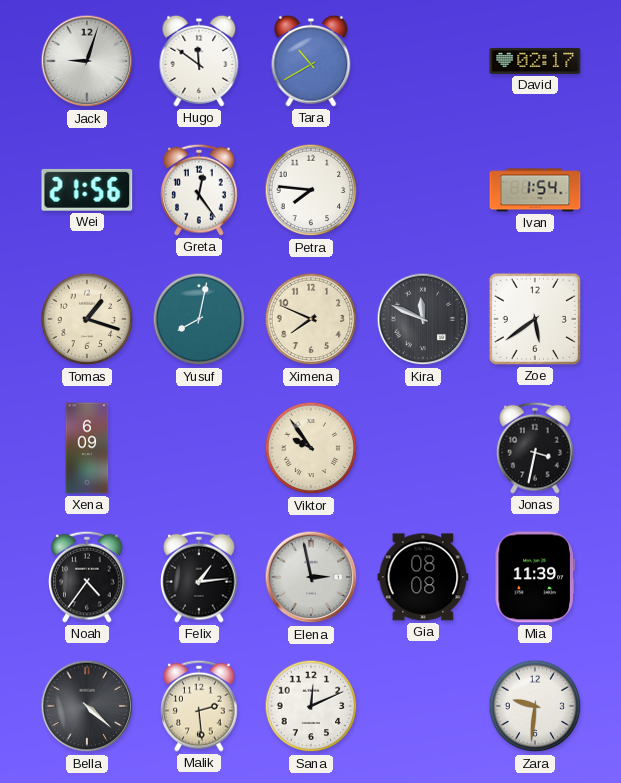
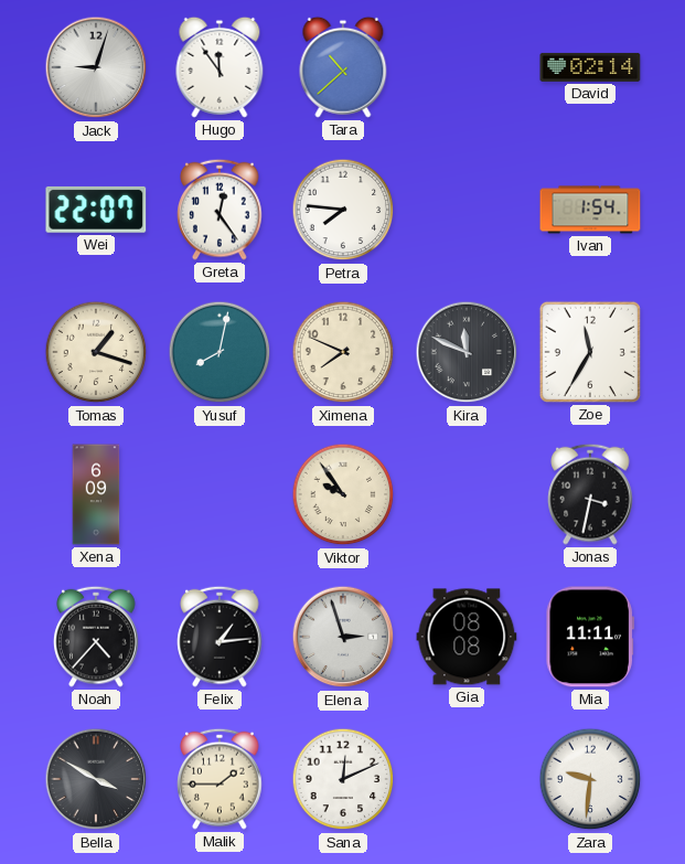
Hugo: 11:51 -> 11:54 (220, 67)
Tara: 10:40 -> 10:38 (343, 67)
David: 02:17 -> 02:14 (590, 67)
Wei: 21:56 -> 22:07 (96, 210)
Zoe: 5:39 -> 11:35 (590, 352)
Noah: 4:36 -> 4:37 (96, 637)
Elena: 2:58 -> 2:57 (343, 637)
Mia: 11:39 -> 11:11 (590, 637)
Bella: 4:22 -> 3:50 (96, 779)
Malik: 2:29 -> 1:45 (220, 779)
